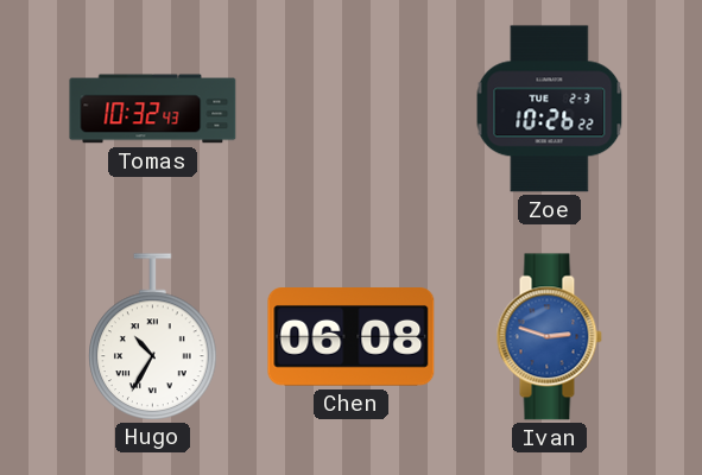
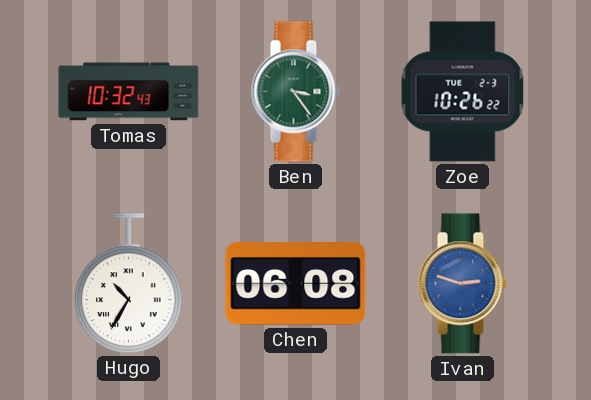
Ben: none -> 3:24 (295, 92)
